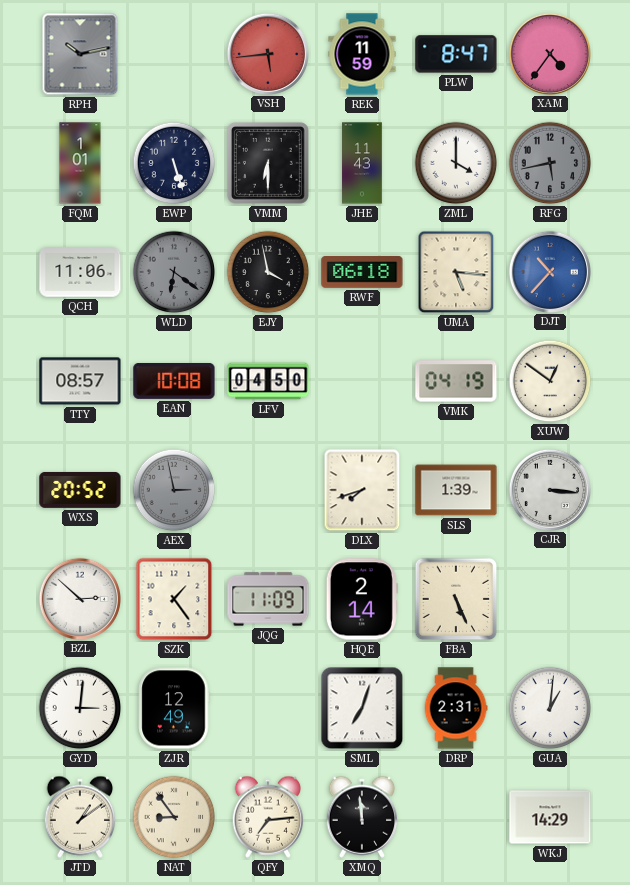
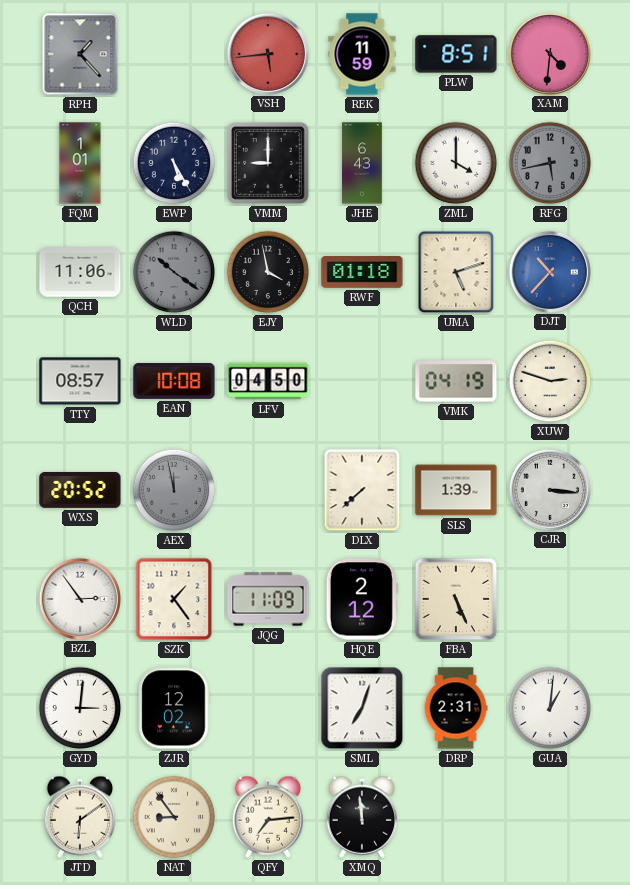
RPH: 10:13 -> 1:23 (80, 54)
PLW: 8:47 -> 8:51 (456, 54)
XAM: 4:36 -> 4:31 (549, 53)
EWP: 5:27 -> 5:25 (174, 163)
VMM: 6:30 -> 9:00 (268, 163)
JHE: 11:43 -> 6:43 (362, 163)
WLD: 6:21 -> 10:21 (174, 272)
RWF: 06:18 -> 01:18 (362, 272)
UMA: 5:16 -> 5:12 (456, 272)
XUW: 12:51 -> 2:48 (550, 381)
AEX: 2:58 -> 11:58 (174, 490)
DLX: 7:42 -> 7:38 (362, 490)
BZL: 2:52 -> 2:54 (79, 598)
HQE: 2:14 -> 2:12 (362, 599)
ZJR: 12:49 -> 12:02 (174, 708)
JTD: 1:09 -> 6:09 (80, 817)
WKJ: 14:29 -> none (550, 817)
